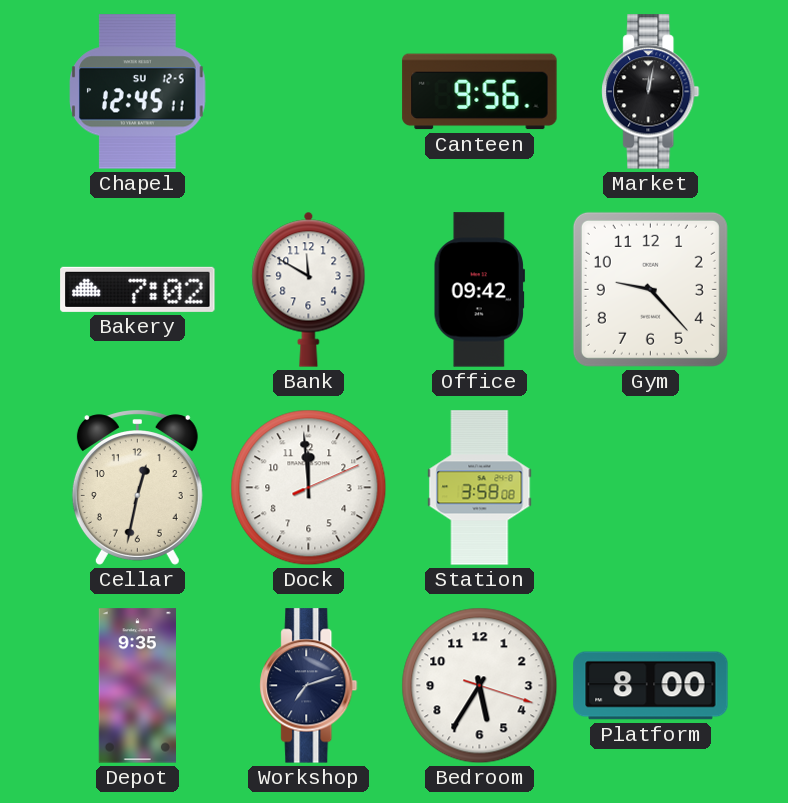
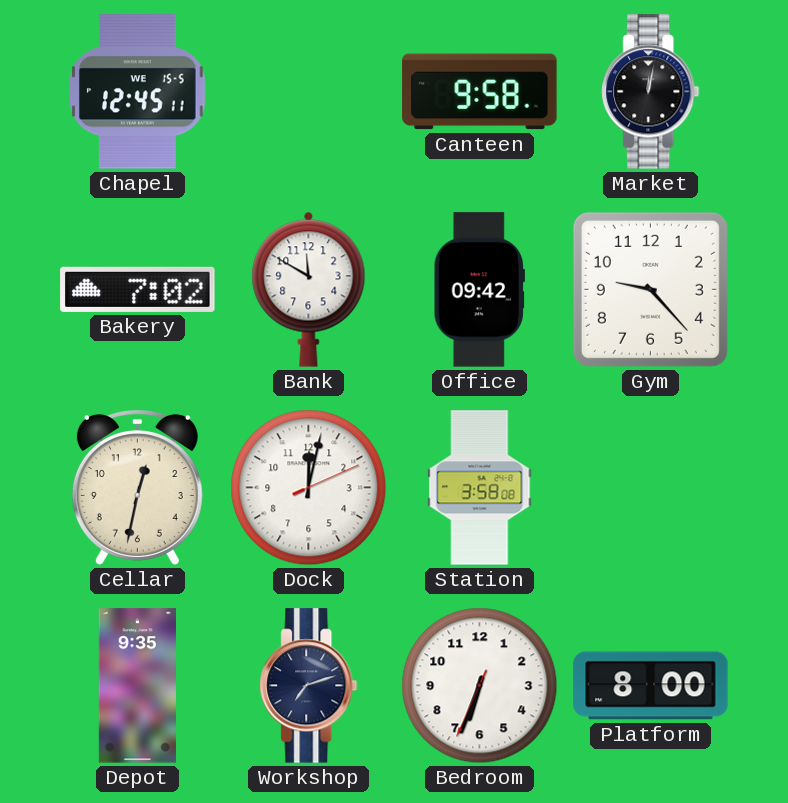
Chapel date: SU 12-5 -> WE 15-5 (138, 92)
Canteen: 9:56 -> 9:58 (480, 92)
Dock: 11:59 -> 12:02 (309, 488)
Bedroom: 5:35 -> 6:33 (480, 686)
